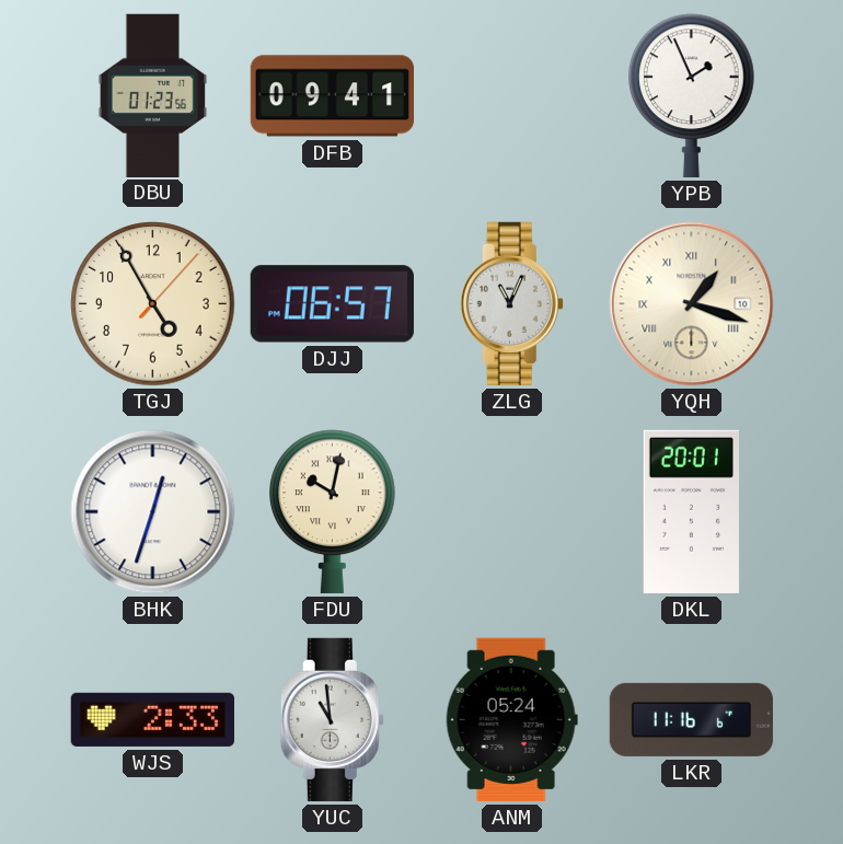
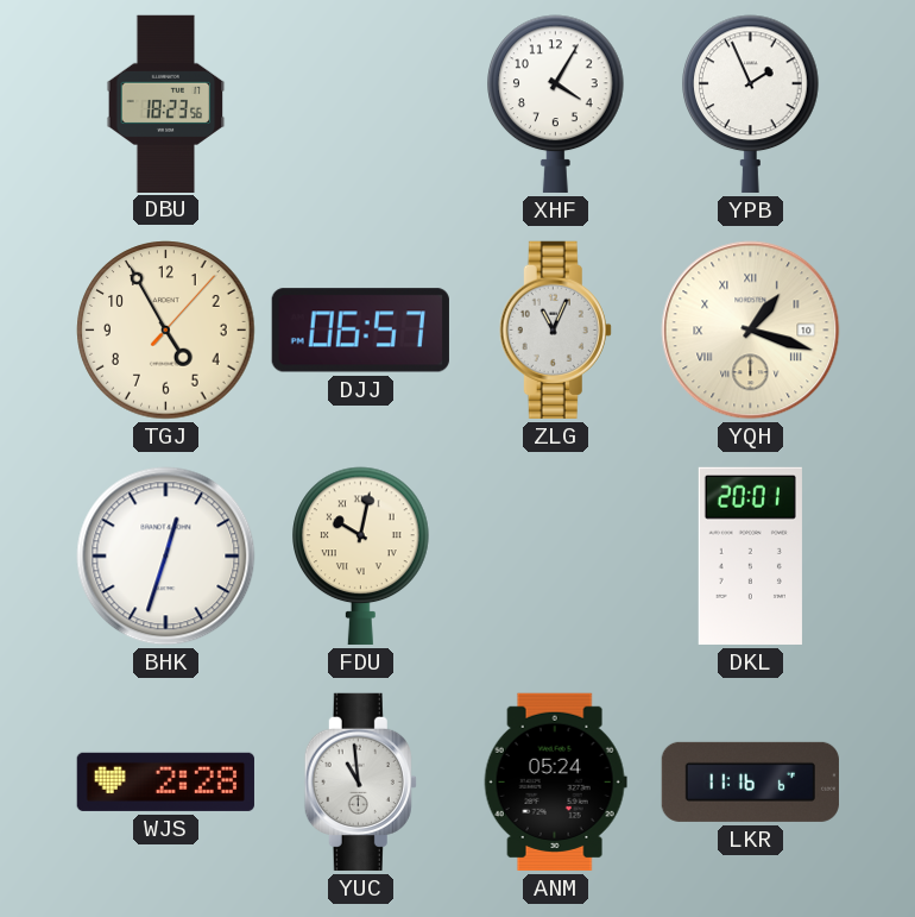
DBU: 01:23 -> 18:23 (166, 103)
DFB: 09:41 -> none (332, 96)
XHF: none -> 4:05 (556, 103)
WJS: 2:33 -> 2:28 (165, 781)
